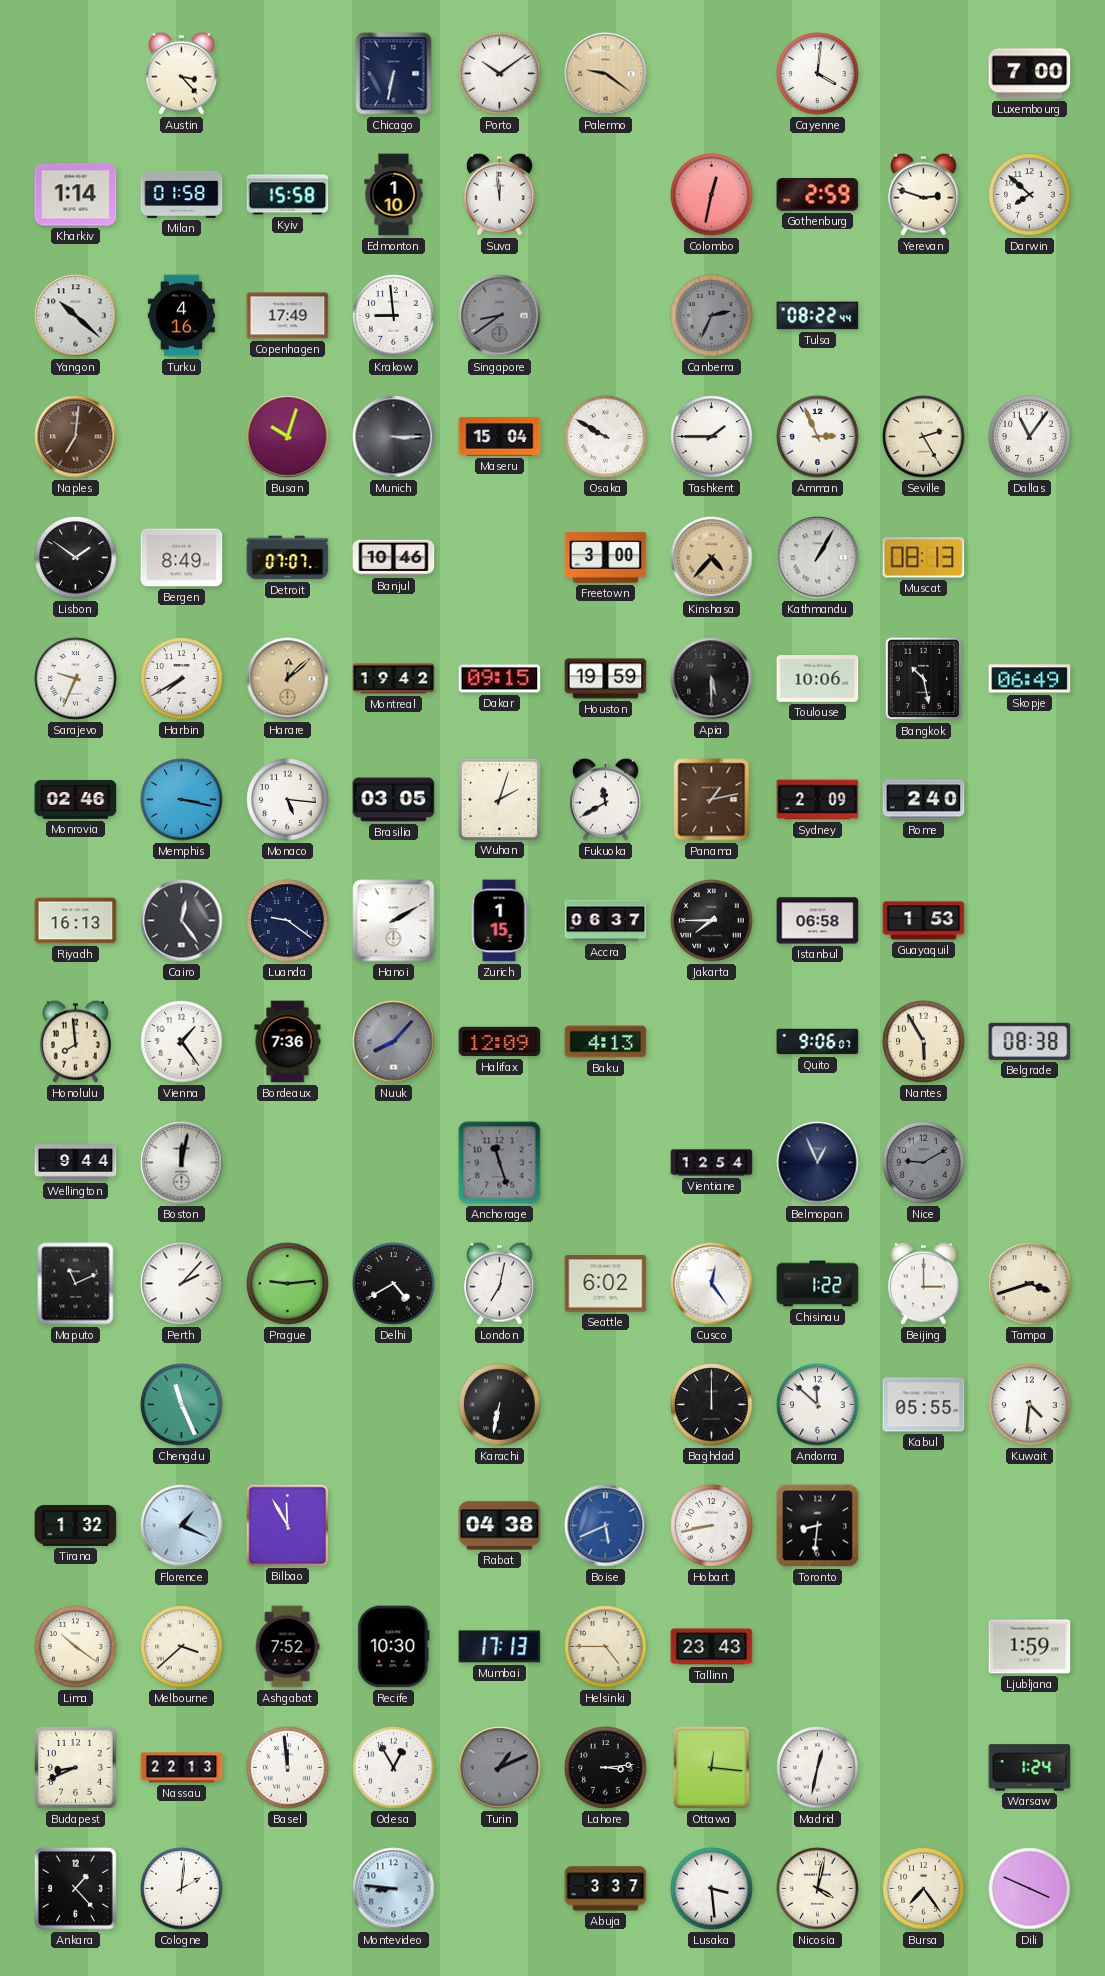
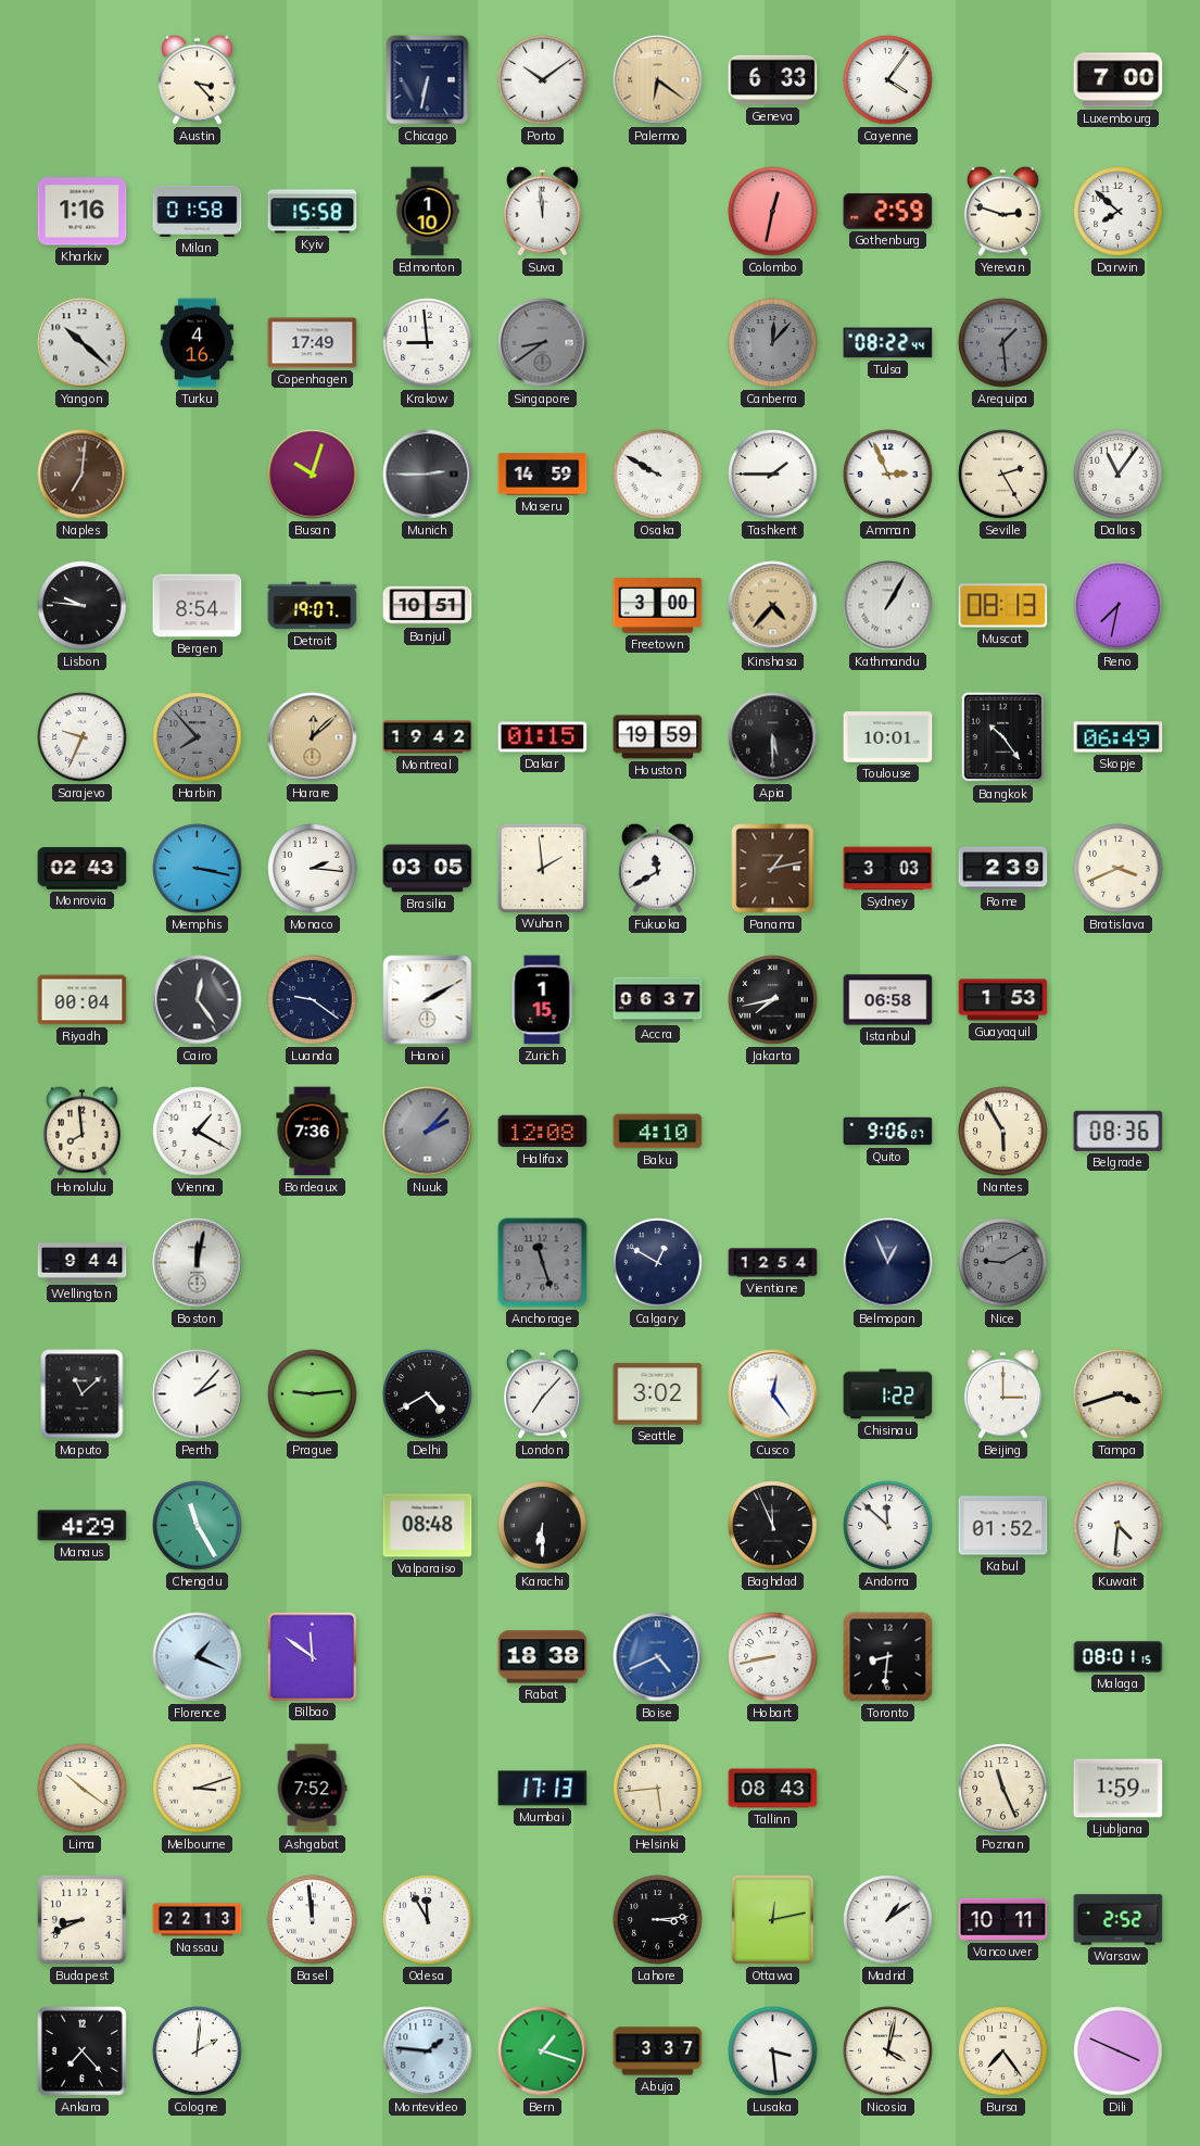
Palermo: 9:21 -> 6:21 (658, 80)
Geneva: none -> 6:33 (773, 80)
Cayenne: 4:01 -> 4:06 (888, 80)
Kharkiv: 1:14 -> 1:16 (83, 212)
Canberra: 2:34 -> 12:07 (773, 343)
Arequipa: none -> 1:29 (1003, 343)
Munich: 3:15 -> 2:45 (428, 475)
Maseru: 15:04 -> 14:59 (543, 475)
Lisbon: 1:51 -> 9:46 (83, 606)
Bergen: 8:49 -> 8:54 (198, 606)
Detroit: 07:07 -> 19:07 (313, 606)
Banjul: 10:46 -> 10:51 (428, 606)
Reno: none -> 7:32 (1119, 606)
Harbin: 7:40 -> 7:53 (198, 737)
Harbin dial: white -> grey (198, 737)
Dakar: 09:15 -> 01:15 (543, 737)
Toulouse: 10:06 -> 10:01 (888, 737)
Bangkok: 10:28 -> 10:24 (1003, 737)
Monrovia: 02:46 -> 02:43 (83, 869)
Monaco: 5:16 -> 2:16 (313, 869)
Wuhan: 2:03 -> 1:59 (542, 868)
Sydney: 2:09 -> 3:03 (888, 869)
Rome: 2:40 -> 2:39 (1003, 869)
Bratislava: none -> 3:41 (1119, 869)
Riyadh: 16:13 -> 00:04 (83, 1000)
Jakarta: 7:45 -> 7:43 (773, 1000)
Vienna: 1:24 -> 1:20 (198, 1132)
Nuuk: 8:07 -> 2:07 (428, 1132)
Halifax: 12:09 -> 12:08 (543, 1132)
Baku: 4:13 -> 4:10 (658, 1132)
Belgrade: 08:38 -> 08:36 (1119, 1131)
Calgary: none -> 12:50 (658, 1263)
Maputo: 11:11 -> 11:08 (83, 1394)
London: 7:02 -> 7:07 (542, 1393)
Seattle: 6:02 -> 3:02 (658, 1394)
Manaus: none -> 4:29 (83, 1526)
Chengdu: 11:26 -> 11:25 (198, 1526)
Valparaiso: none -> 08:48 (428, 1526)
Karachi: 6:32 -> 6:30 (543, 1526)
Baghdad: 12:00 -> 11:56 (773, 1526)
Kabul: 05:55 -> 01:52 (1003, 1526)
Tirana: 1:32 -> none (76, 1525)
Bilbao: 11:55 -> 11:51 (312, 1656)
Rabat: 04:38 -> 18:38 (543, 1657)
Boise: 5:41 -> 4:41 (658, 1657)
Malaga: none -> 08:01 (1119, 1657)
Melbourne: 3:38 -> 3:12 (198, 1789)
Recife: 10:30 -> none (394, 1647)
Helsinki: 4:45 -> 5:44 (658, 1789)
Tallinn: 23:43 -> 08:43 (773, 1789)
Poznan: none -> 11:26 (1003, 1789)
Odesa: 12:55 -> 11:55 (428, 1920)
Turin: 1:11 -> none (500, 1768)
Ottawa: 12:16 -> 12:13 (772, 1919)
Madrid: 12:32 -> 1:09 (888, 1920)
Vancouver: none -> 10:11 (1003, 1919)
Warsaw: 1:24 -> 2:52 (1119, 1920)
Ankara: 1:23 -> 7:23 (83, 2052)
Montevideo: 8:46 -> 1:46 (428, 2052)
Bern: none -> 1:18 (543, 2052)
